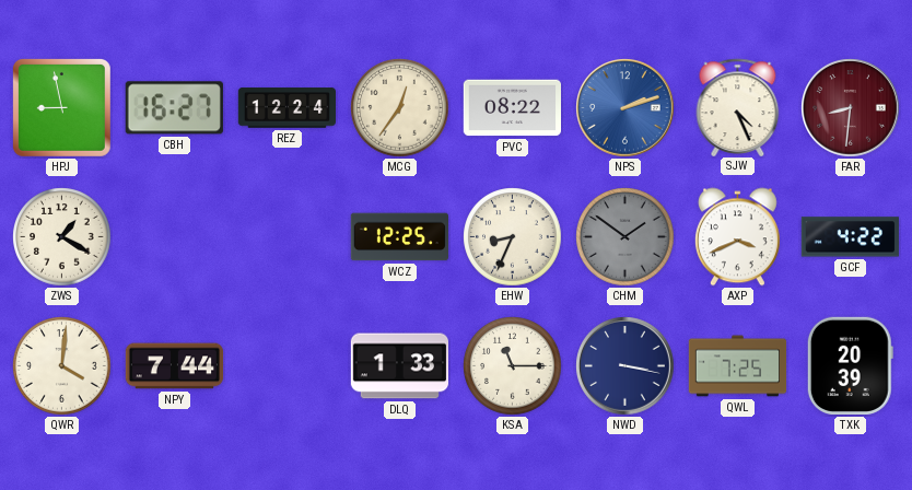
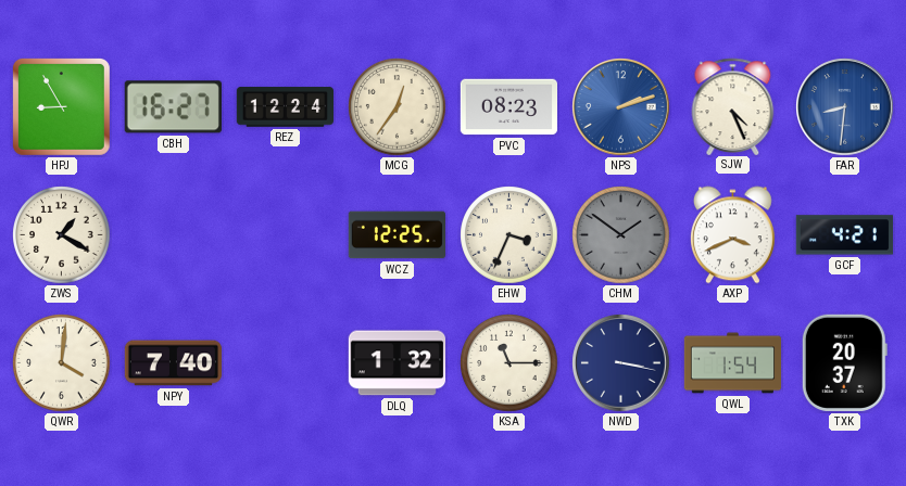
HPJ: 8:58 -> 8:55 (61, 106)
PVC: 08:22 -> 08:23 (508, 107)
FAR dial: burgundy -> blue (845, 107)
EHW: 8:34 -> 3:34 (509, 235)
GCF: 4:22 -> 4:21 (844, 235)
NPY: 7:44 -> 7:40 (174, 363)
DLQ: 1:33 -> 1:32 (397, 363)
QWL: 7:25 -> 1:54 (733, 363)
TXK: 20:39 -> 20:37 (844, 362)
